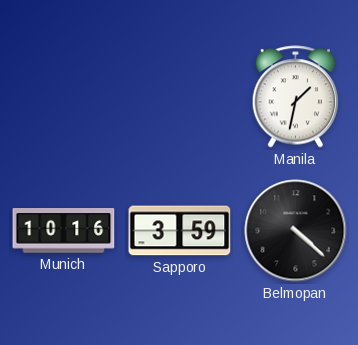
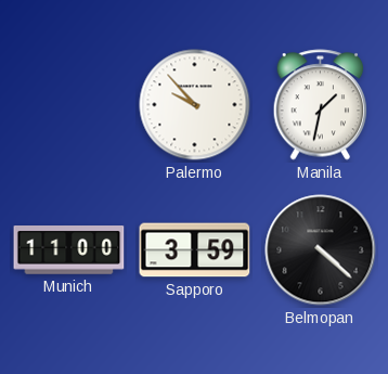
Palermo: none -> 9:53 (195, 105)
Munich: 10:16 -> 11:00 (69, 250)
